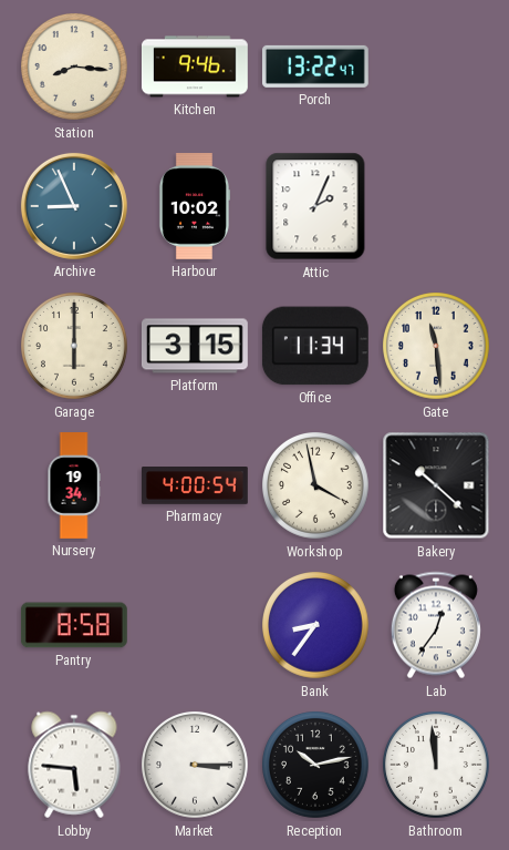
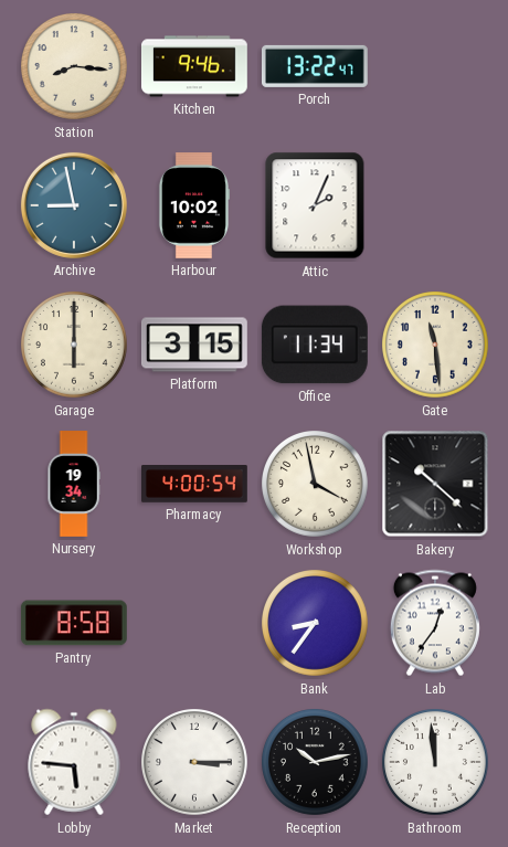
Archive: 8:56 -> 8:58 (74, 205)
